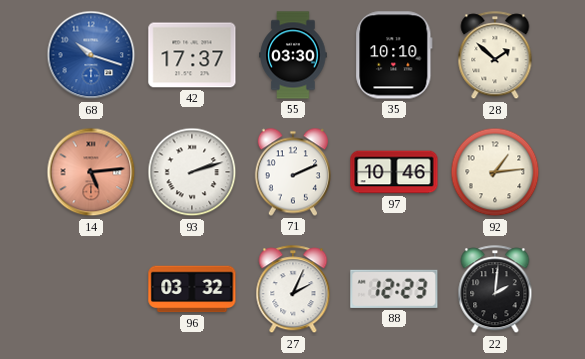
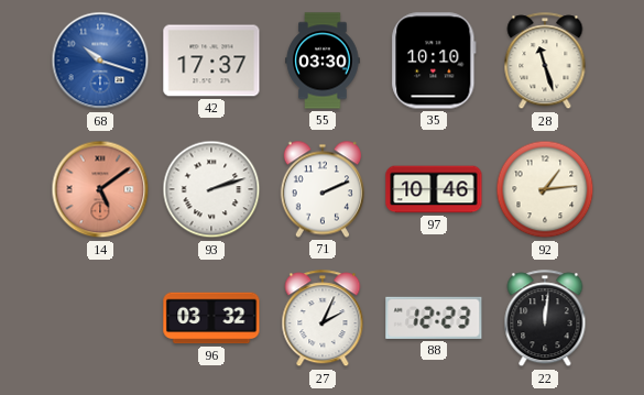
28: 1:52 -> 11:27 (545, 62)
14: 5:14 -> 5:09 (100, 189)
22: 2:01 -> 12:01 (545, 319)
